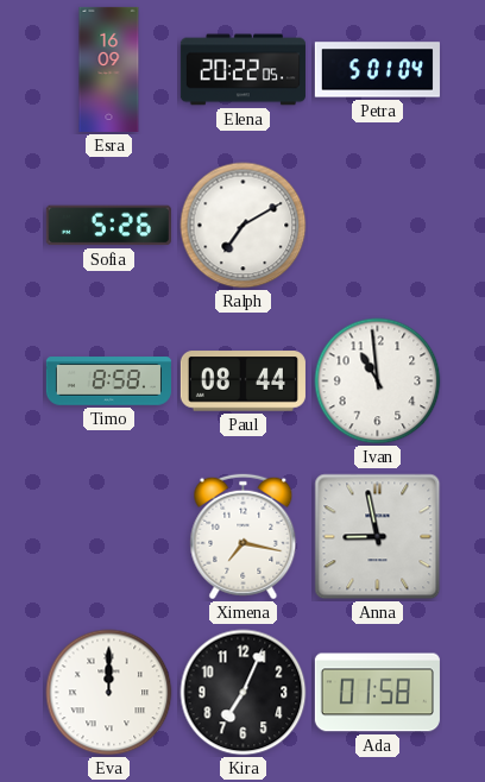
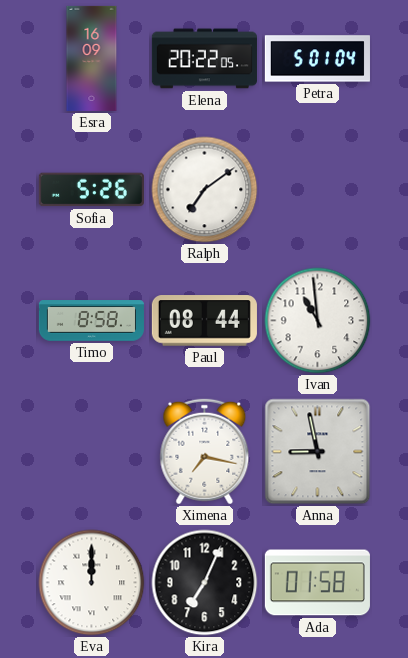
Ralph: 7:10 -> 7:09 (205, 190)
